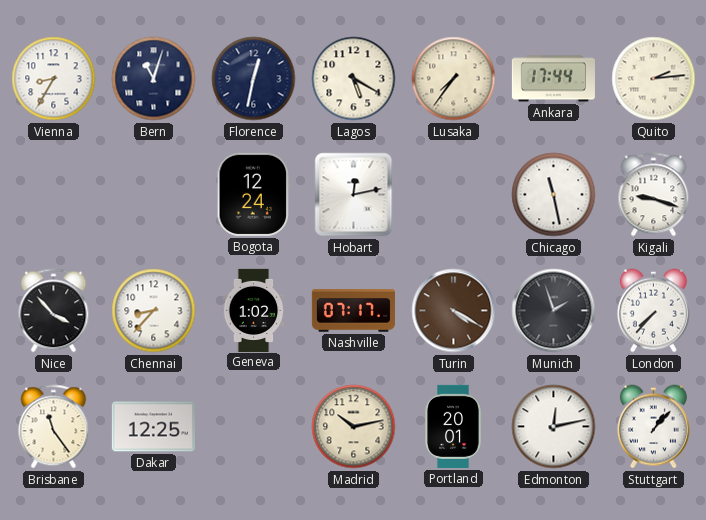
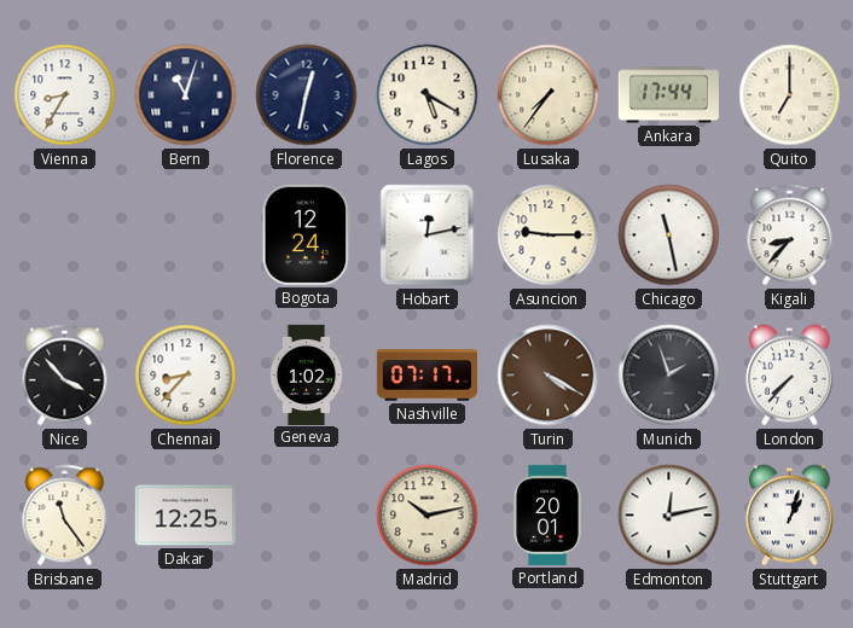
Quito: 2:14 -> 7:00 (790, 95)
Asuncion: none -> 9:15 (549, 235)
Kigali: 9:18 -> 8:37 (790, 235)
Stuttgart: 1:07 -> 1:03 (789, 516)
